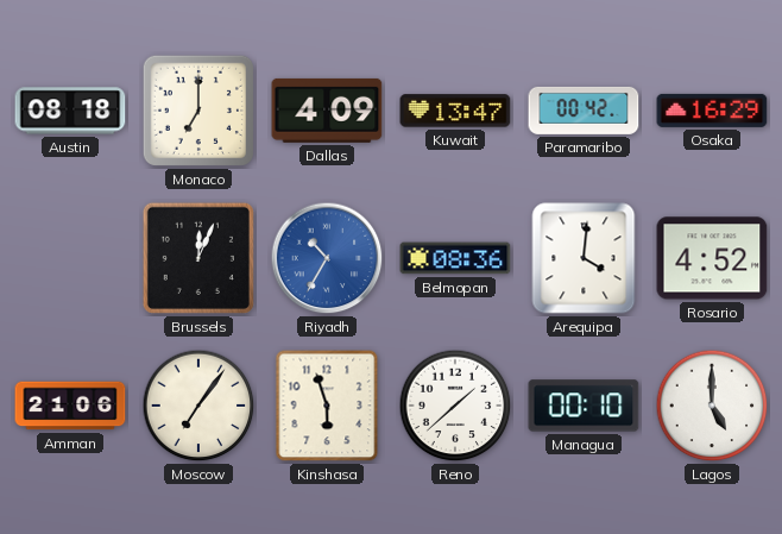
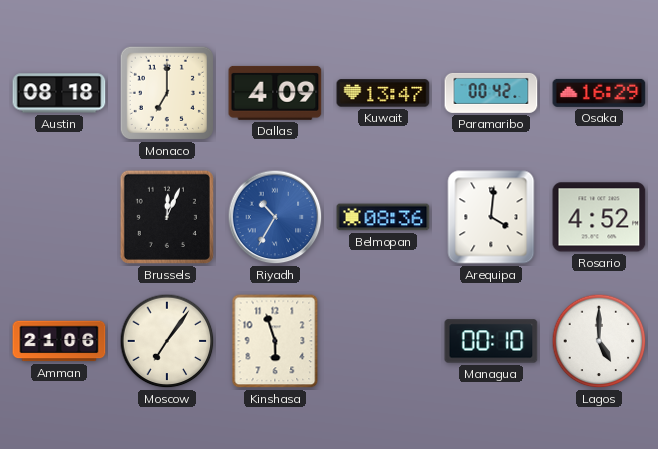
Reno: 1:38 -> none (455, 406)
